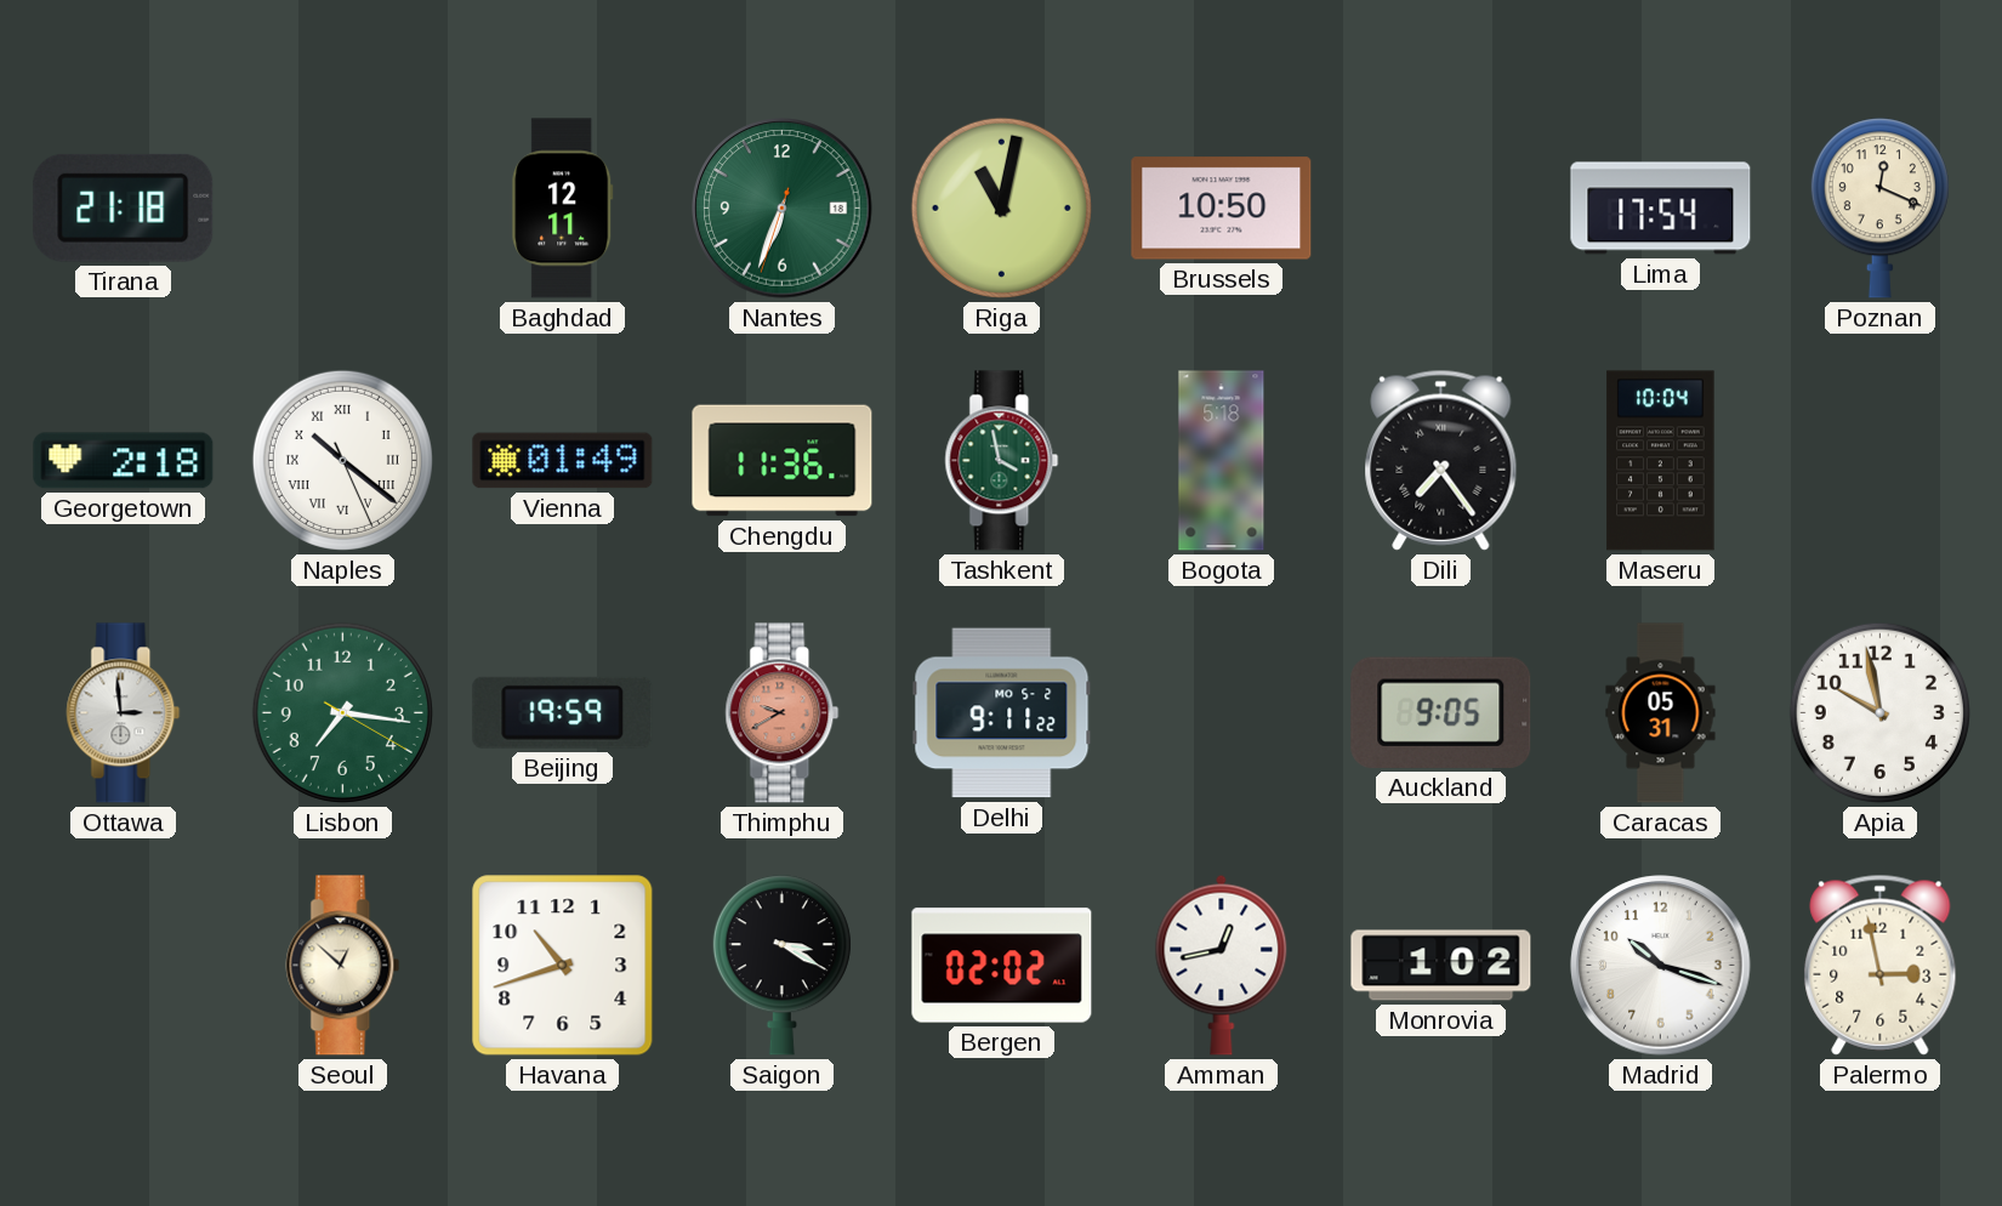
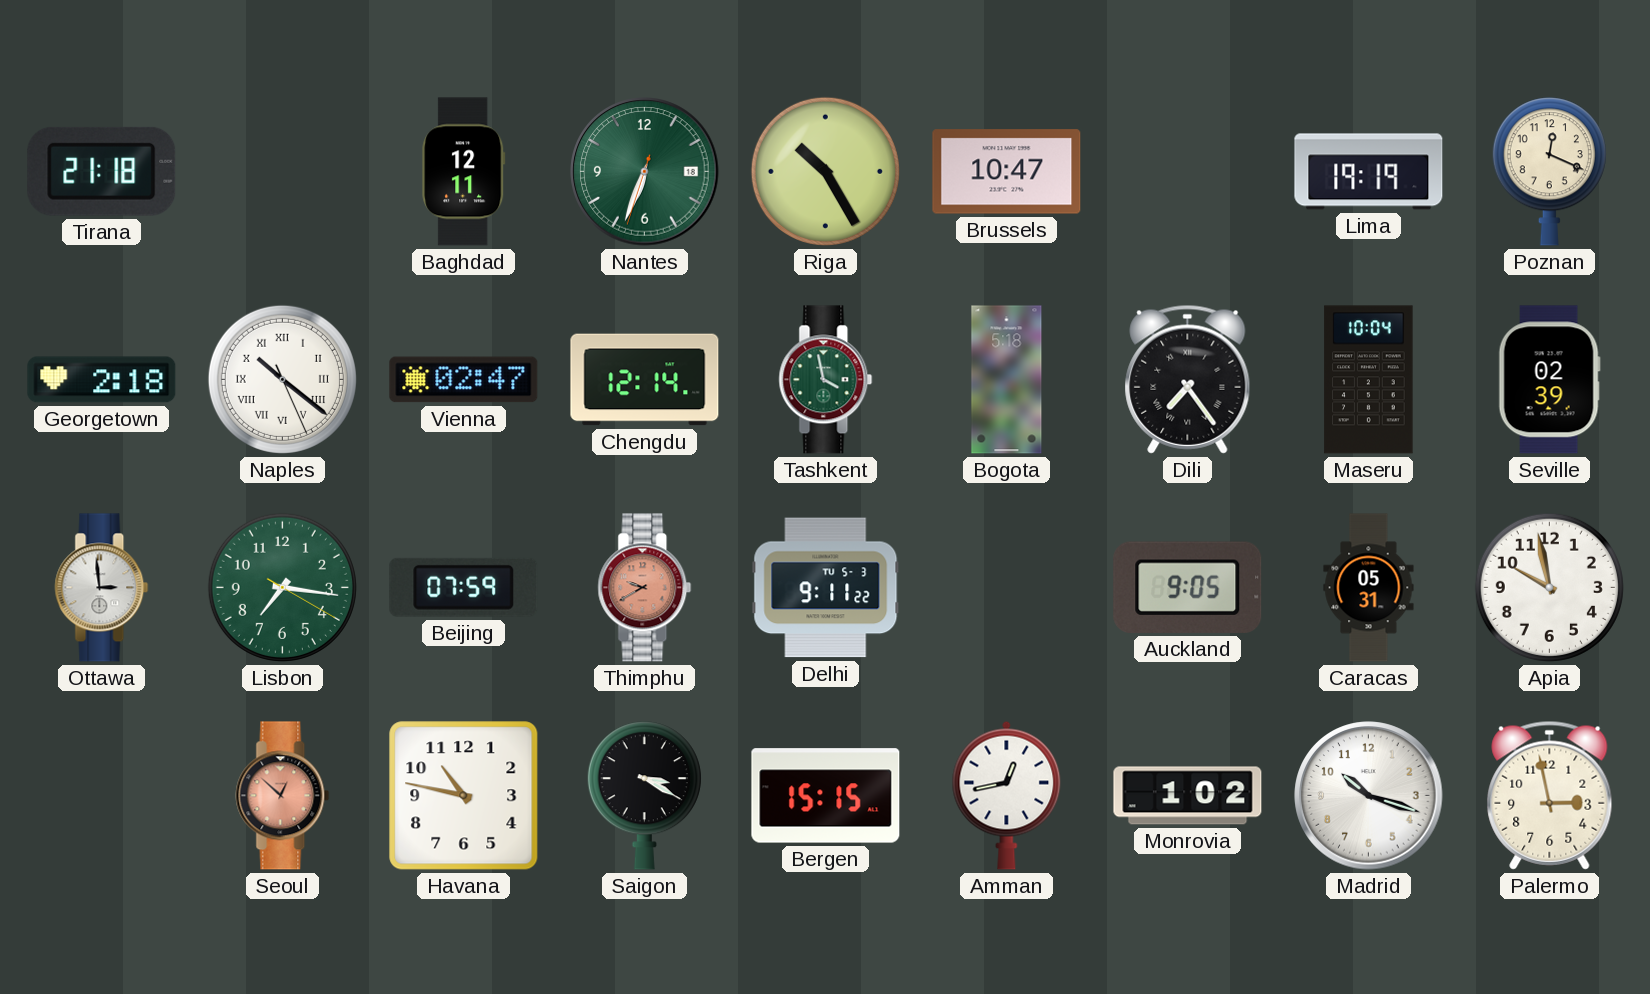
Riga: 11:02 -> 10:25 (825, 171)
Brussels: 10:50 -> 10:47 (1007, 172)
Lima: 17:54 -> 19:19 (1369, 172)
Vienna: 01:49 -> 02:47 (464, 380)
Chengdu: 11:36 -> 12:14 (645, 380)
Seville: none -> 02:39 (1549, 380)
Beijing: 19:59 -> 07:59 (464, 587)
Delhi date: MO 5-2 -> TU 5-3 (826, 588)
Seoul dial: cream -> salmon (283, 796)
Havana: 10:42 -> 10:47 (464, 796)
Bergen: 02:02 -> 15:15 (826, 796)
